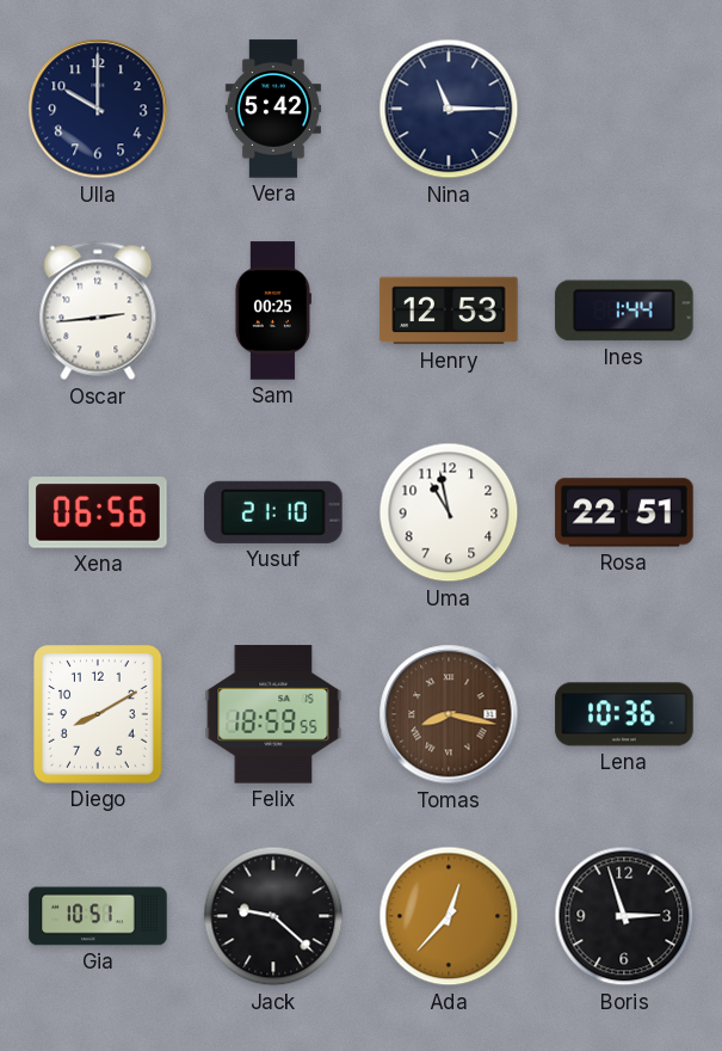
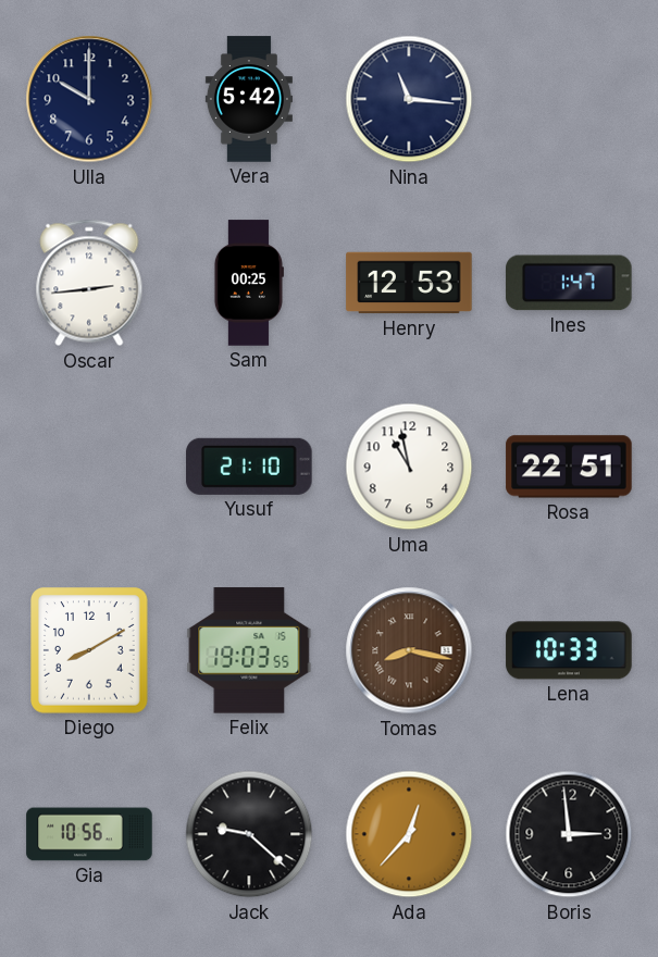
Nina: 11:15 -> 11:16 (409, 99)
Ines: 1:44 -> 1:47 (569, 283)
Xena: 06:56 -> none (98, 512)
Felix: 18:59 -> 19:03 (249, 650)
Lena: 10:36 -> 10:33 (569, 650)
Gia: 10:51 -> 10:56 (89, 834)
Boris: 2:57 -> 2:59 (569, 834)
